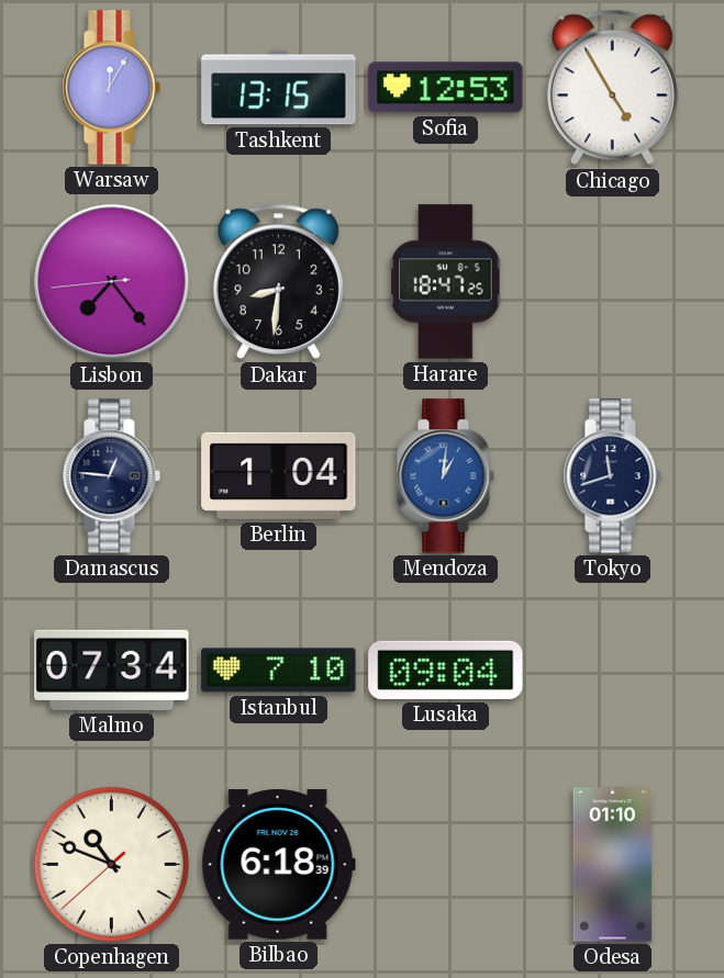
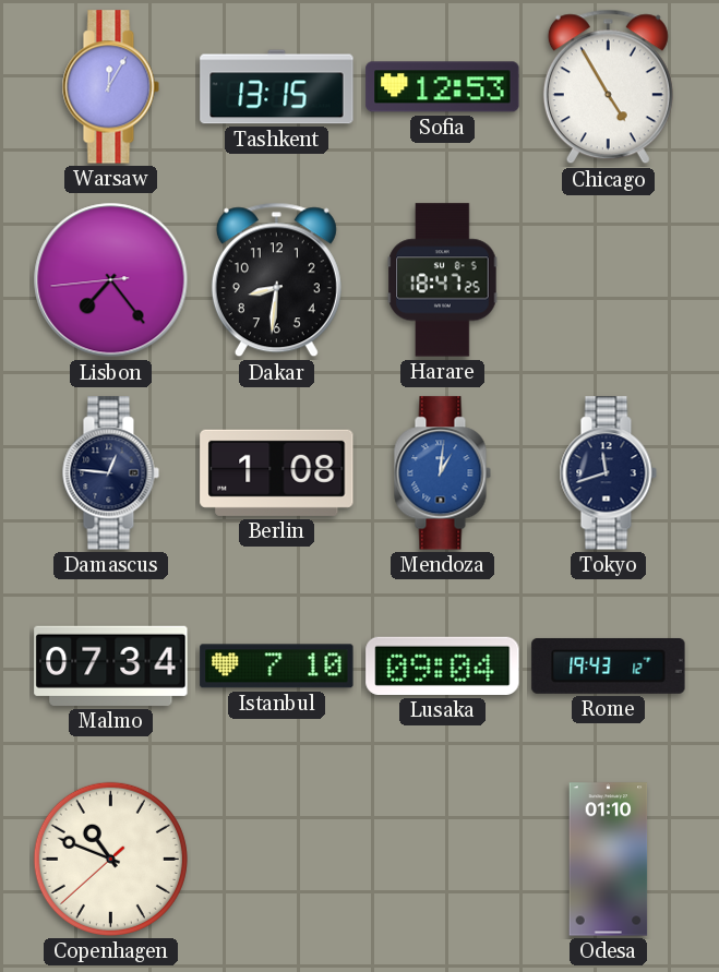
Berlin: 1:04 -> 1:08 (277, 472)
Rome: none -> 19:43 (609, 665)
Bilbao: 6:18 -> none (278, 865)
